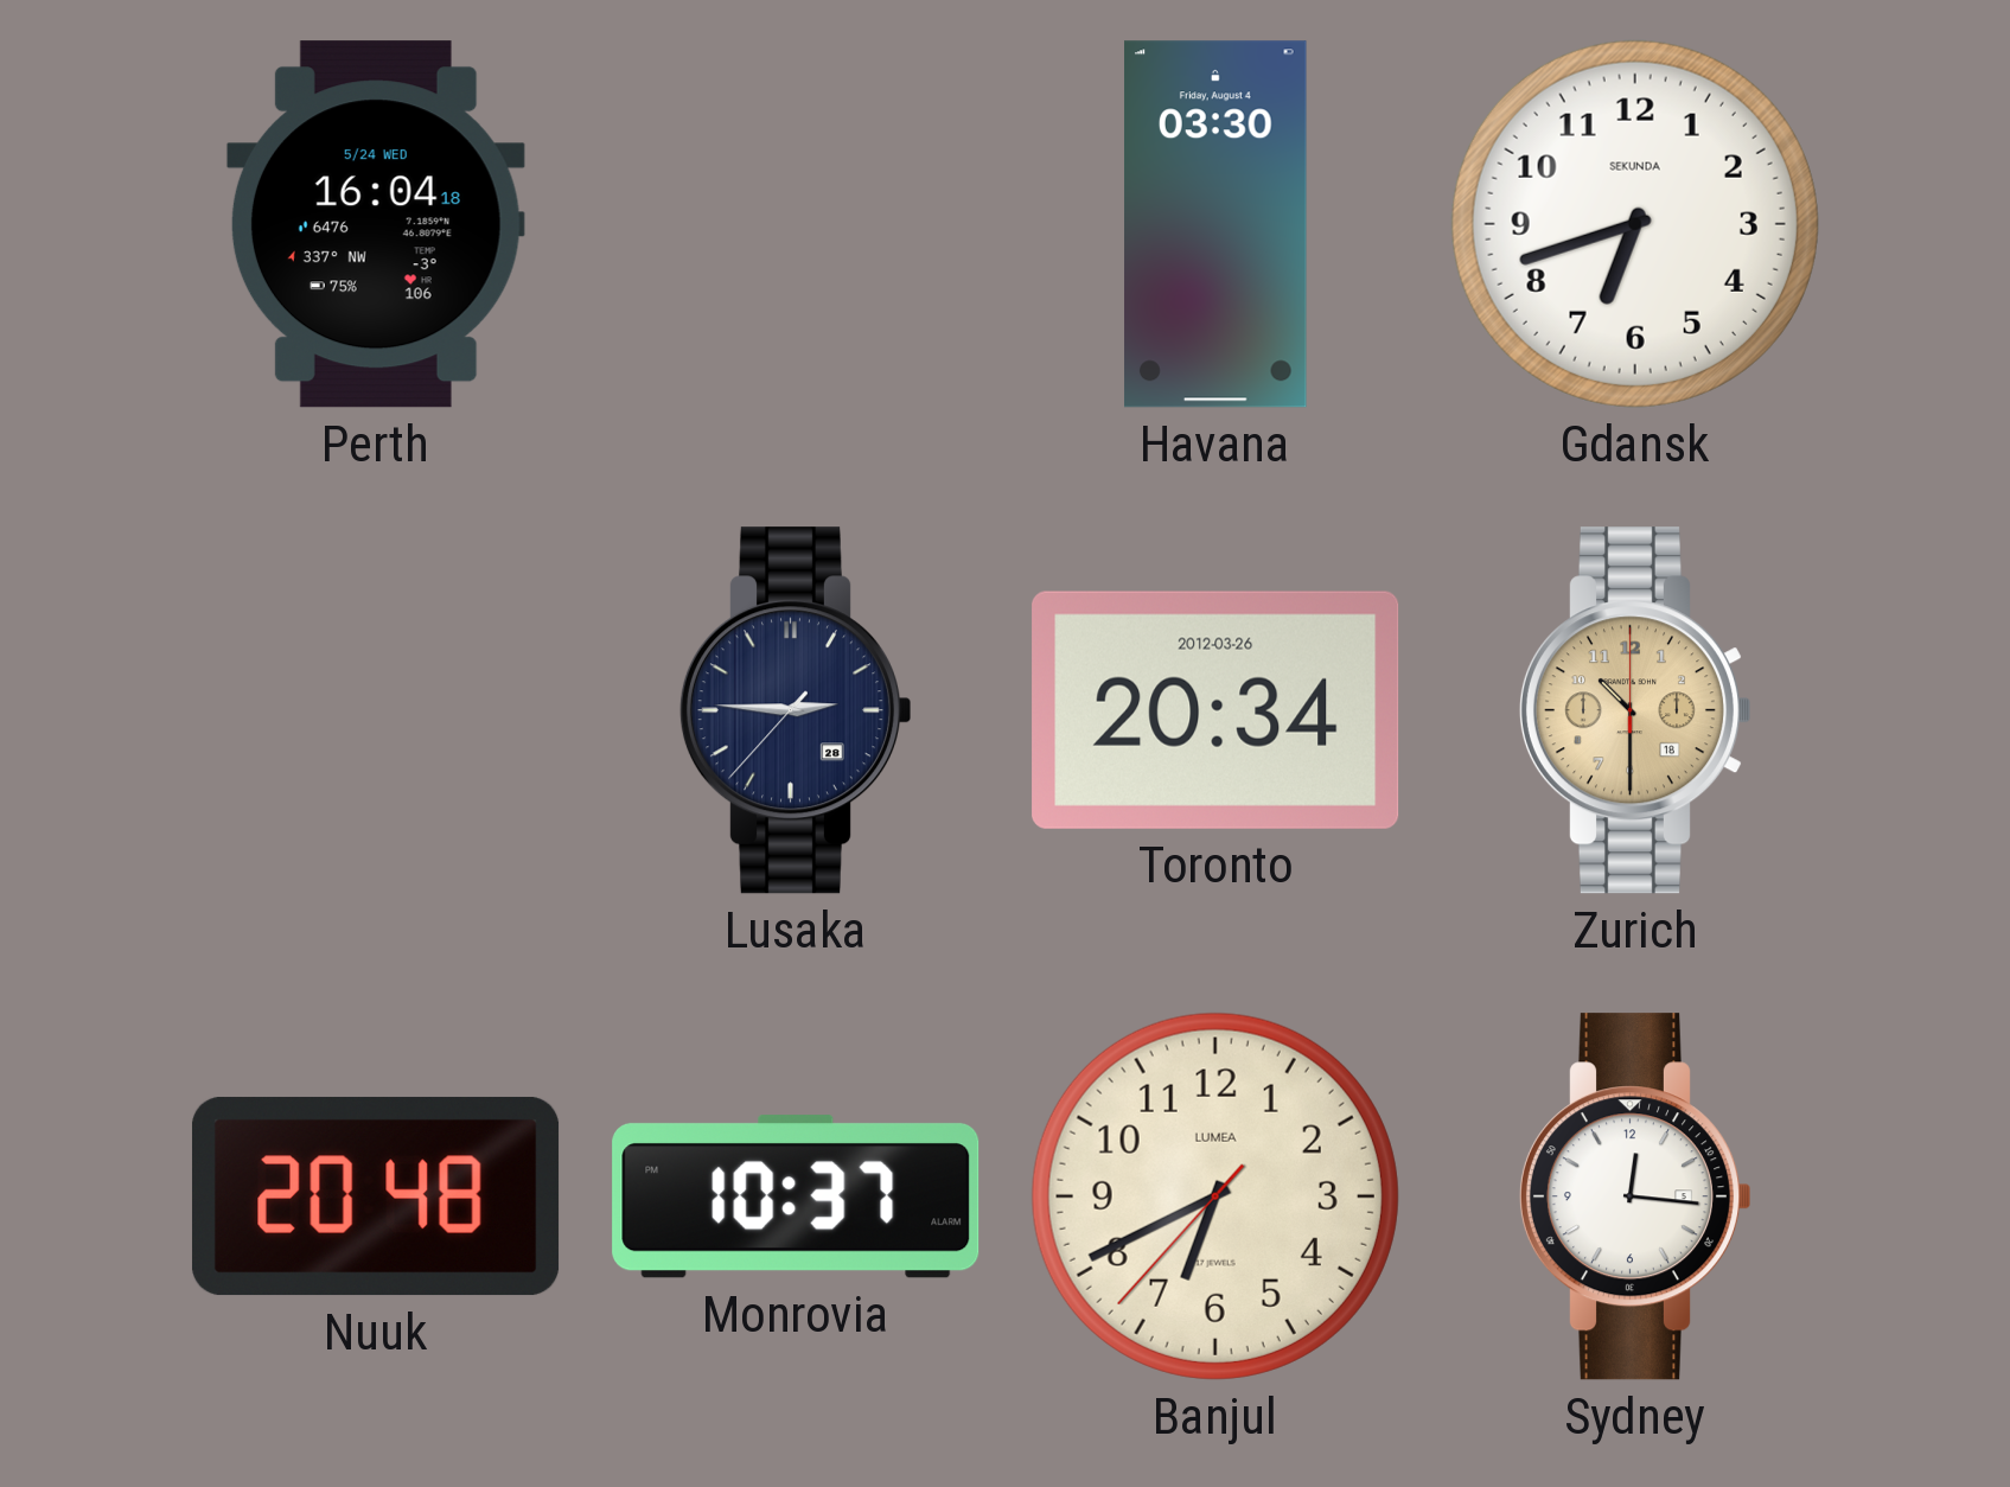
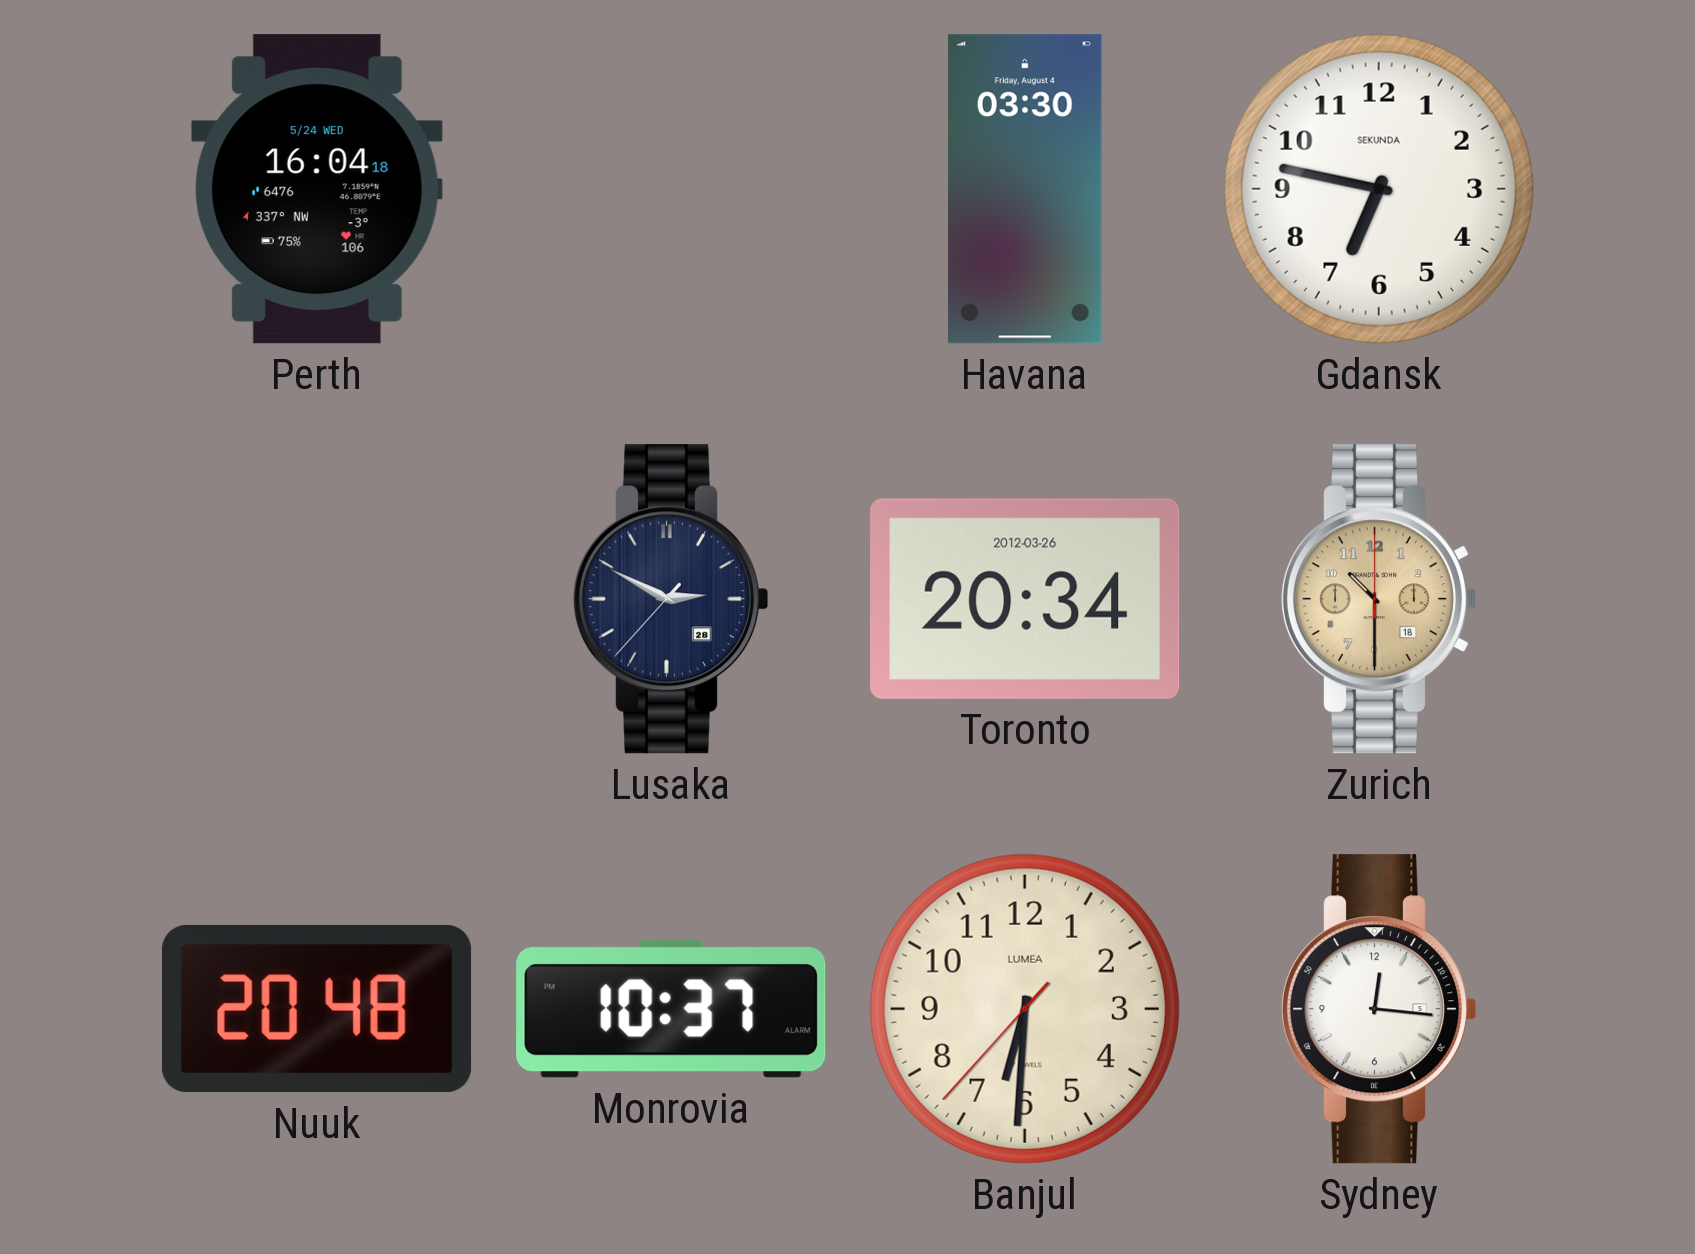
Gdansk: 6:42 -> 6:47 (1379, 189)
Lusaka: 2:45 -> 2:49 (670, 599)
Banjul: 6:40 -> 6:30 (1025, 1009)
